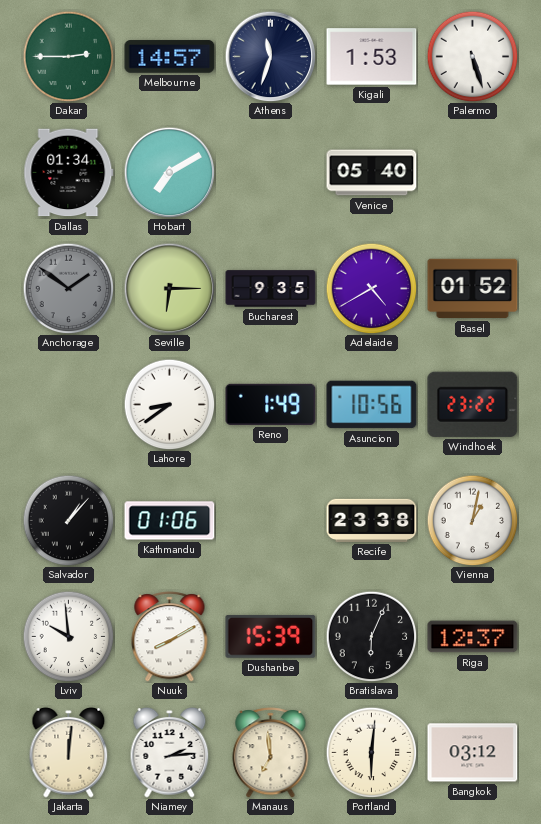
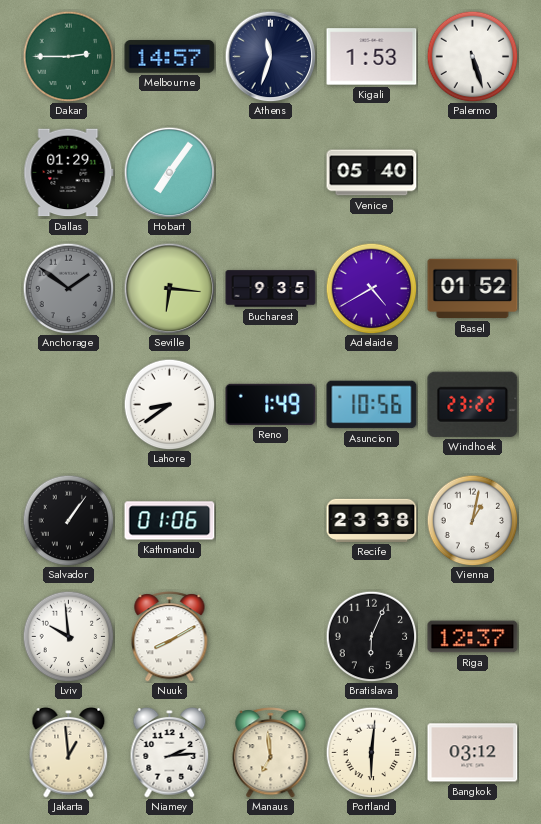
Dallas: 01:34 -> 01:29 (69, 173)
Hobart: 7:10 -> 7:06 (169, 172)
Seville: 6:15 -> 6:16 (169, 288)
Salvador: 1:07 -> 1:06 (68, 520)
Dushanbe: 15:39 -> none (271, 637)
Jakarta: 12:01 -> 12:59 (69, 753)
